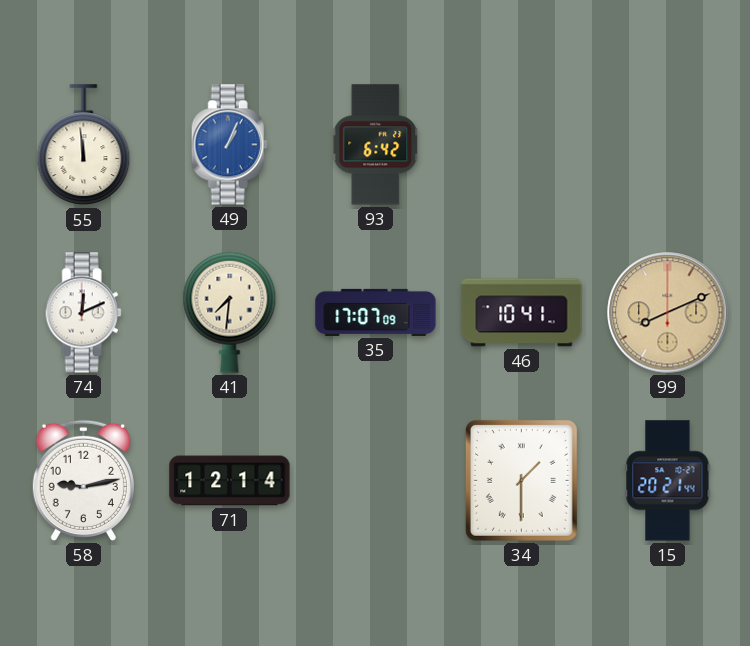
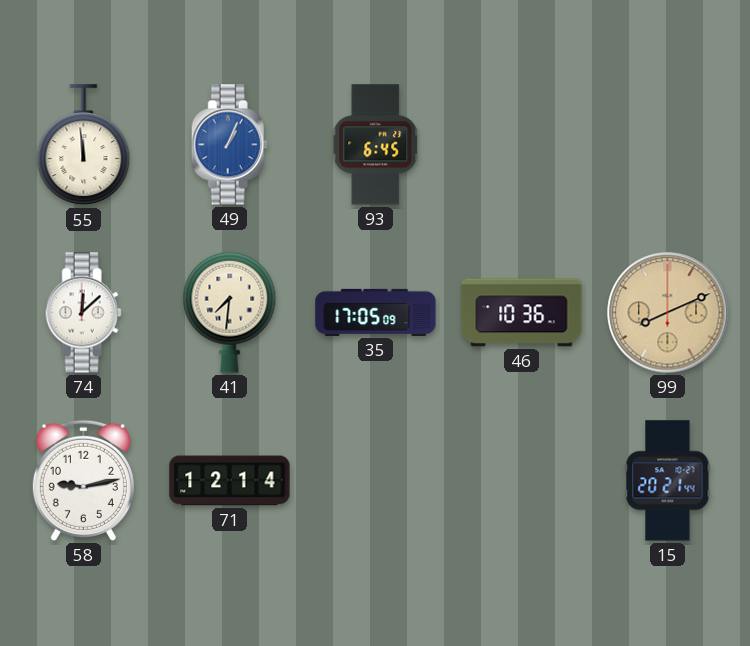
93: 6:42 -> 6:45 (376, 145)
74: 12:11 -> 12:08 (83, 313)
35: 17:07 -> 17:05 (376, 312)
46: 10:41 -> 10:36 (522, 313)
34: 1:30 -> none (521, 480)
